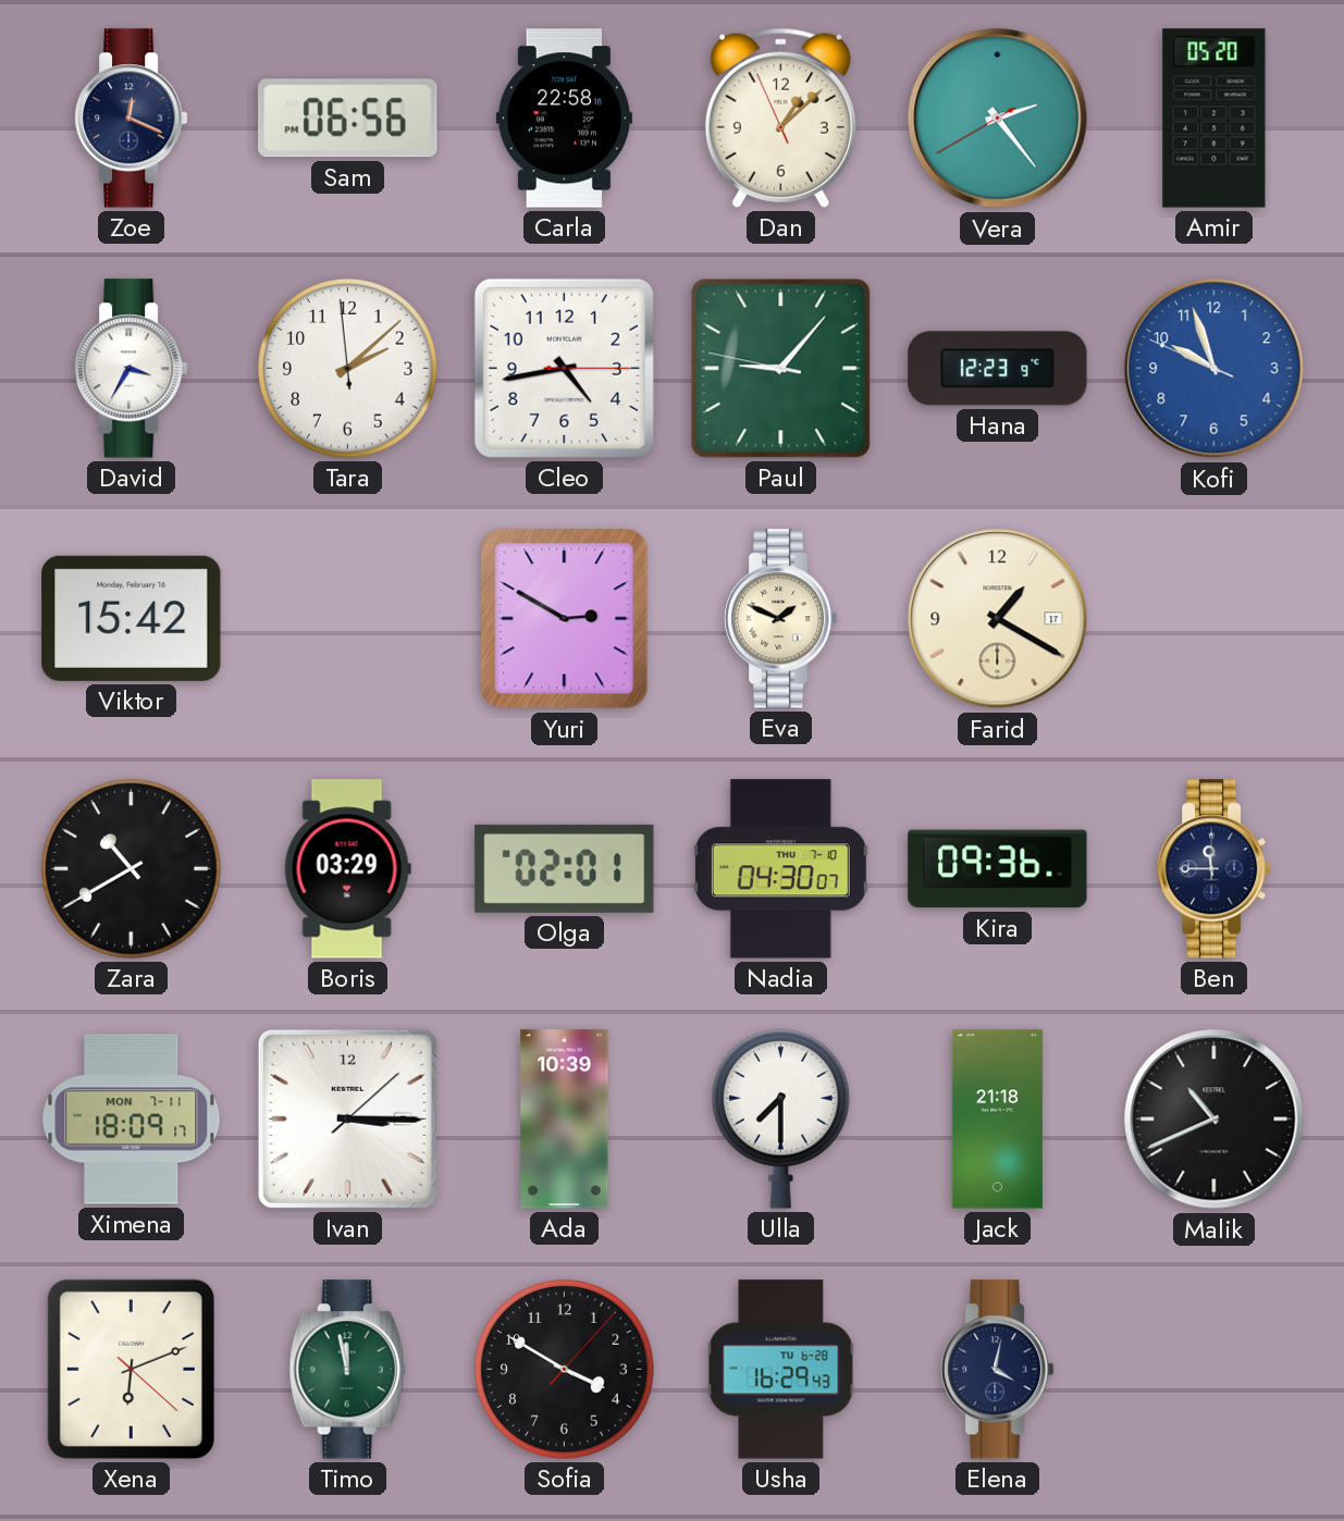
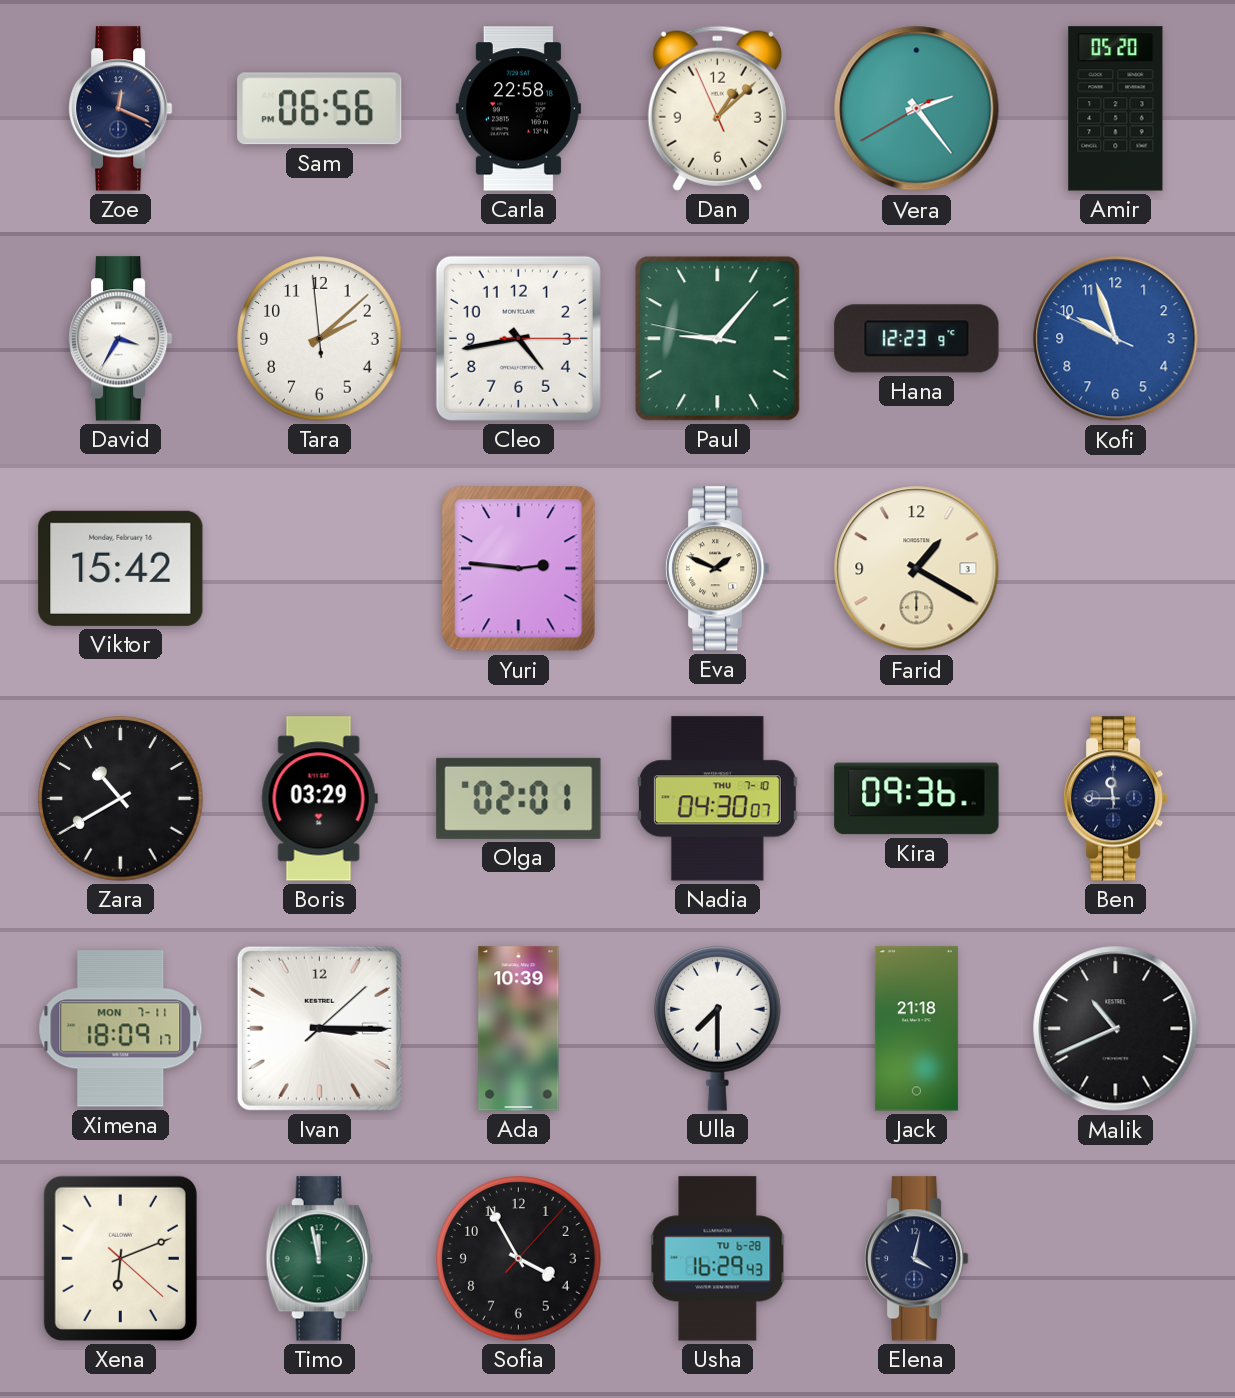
Yuri: 2:50 -> 2:46 (519, 569)
Farid date: 17 -> 3 (917, 569)
Sofia: 3:50 -> 3:55 (519, 1259)
